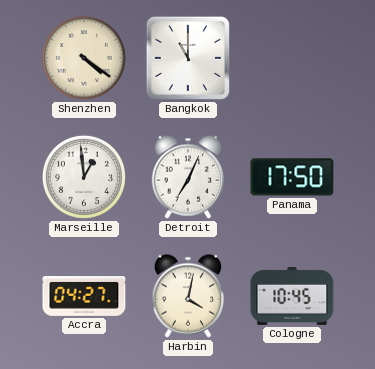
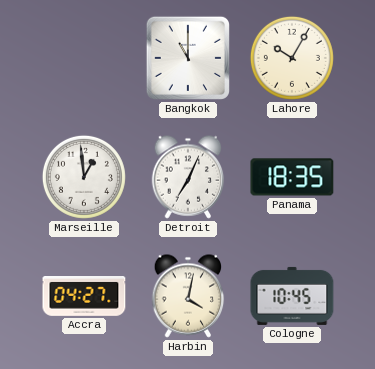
Shenzhen: 4:21 -> none (84, 58)
Lahore: none -> 10:05 (292, 58)
Panama: 17:50 -> 18:35 (292, 177)
